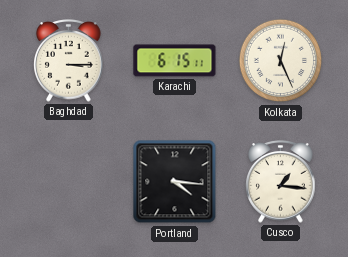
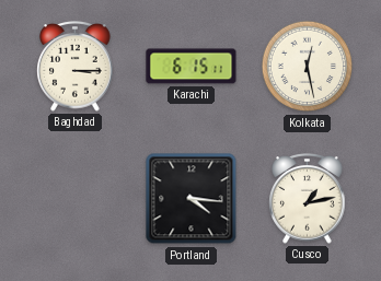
Kolkata: 12:26 -> 12:28 (308, 67)
Cusco: 1:16 -> 1:13 (308, 199)
